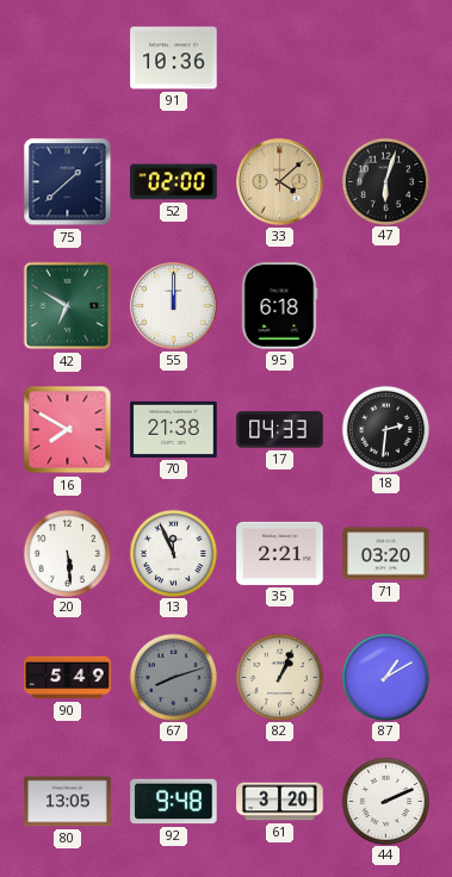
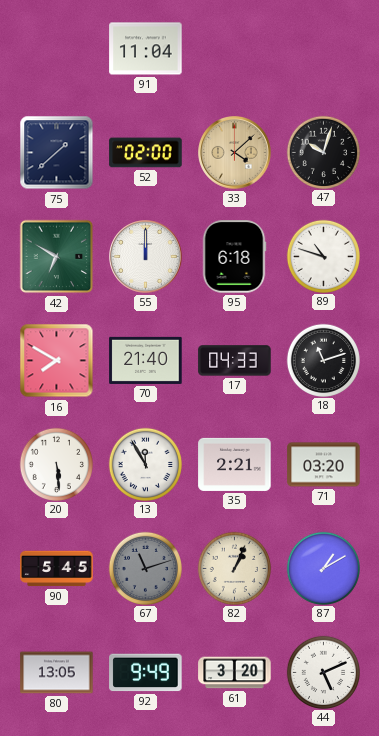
91: 10:36 -> 11:04 (146, 49)
47: 6:03 -> 10:03 (323, 152)
89: none -> 10:48 (323, 256)
70: 21:38 -> 21:40 (146, 360)
18: 2:31 -> 11:12 (323, 360)
13: 11:56 -> 11:55 (145, 464)
90: 5:49 -> 5:45 (57, 569)
67: 8:12 -> 11:12 (145, 568)
92: 9:48 -> 9:49 (146, 673)
44: 2:11 -> 5:11 (323, 672)
